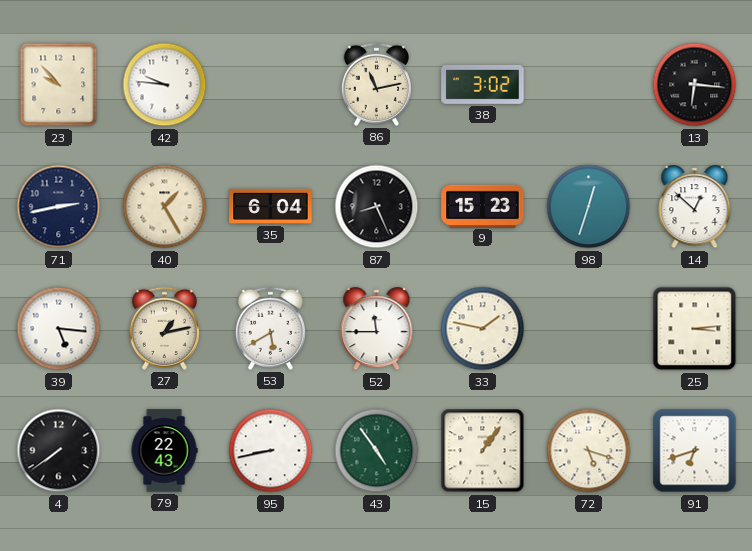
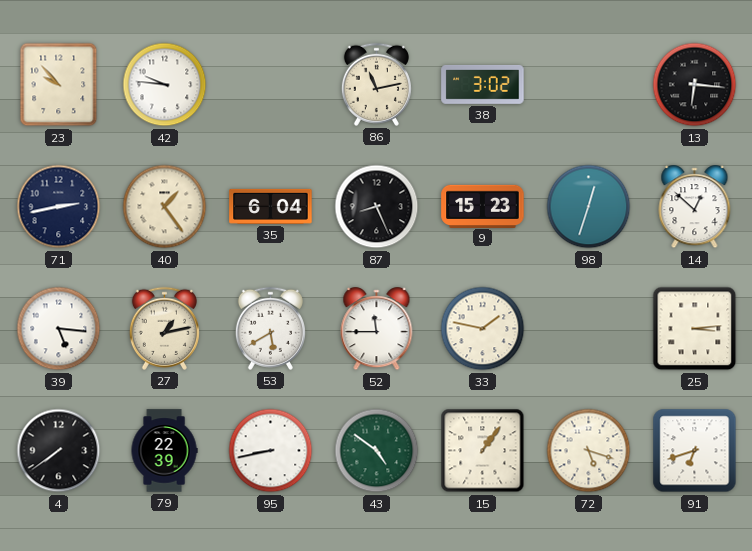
40: 1:25 -> 1:24 (165, 207)
79: 22:43 -> 22:39 (164, 451)
43: 4:54 -> 4:51 (377, 451)
